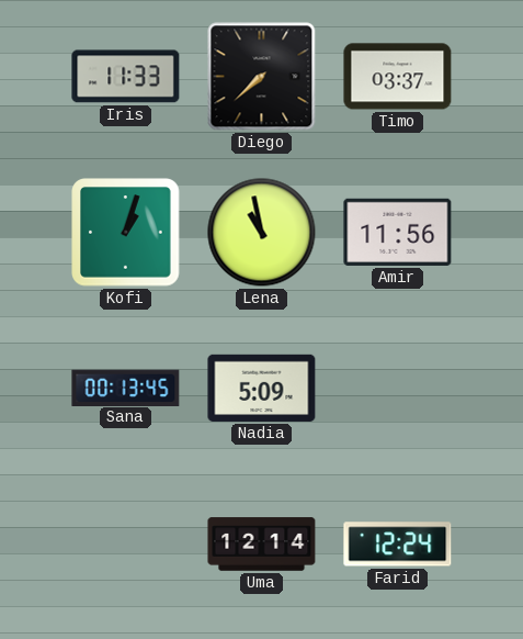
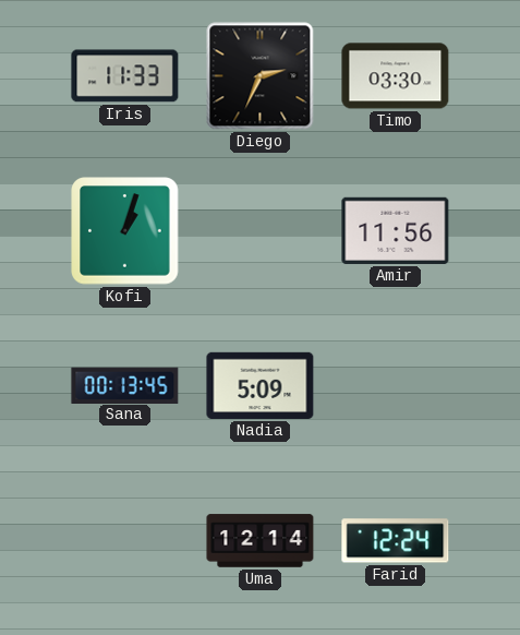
Diego: 7:38 -> 2:34 (261, 76)
Timo: 03:37 -> 03:30 (396, 76)
Lena: 10:58 -> none (262, 233)
